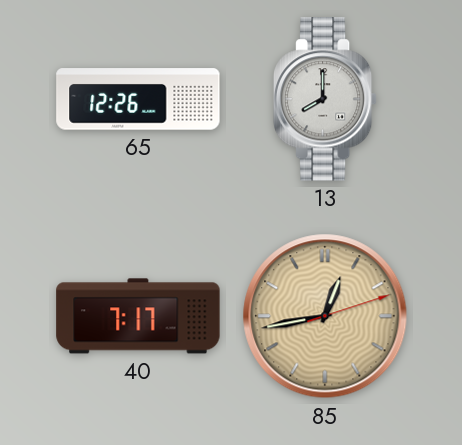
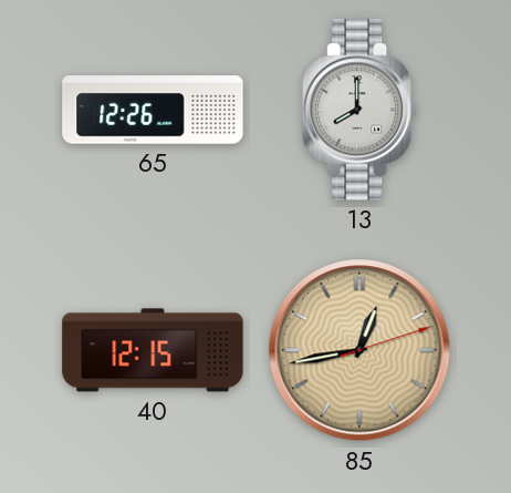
40: 7:17 -> 12:15 (153, 350)
